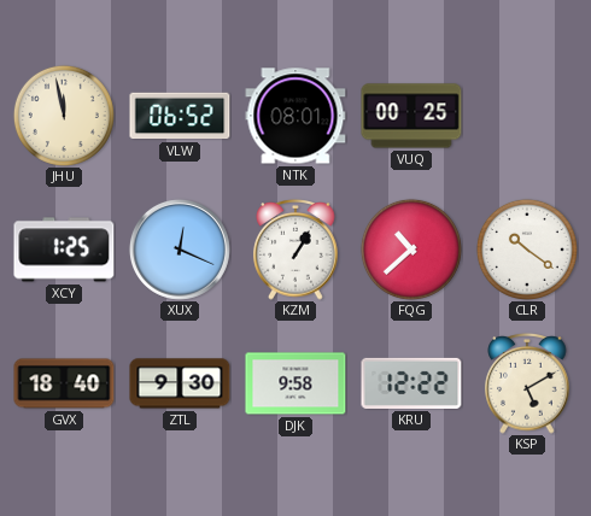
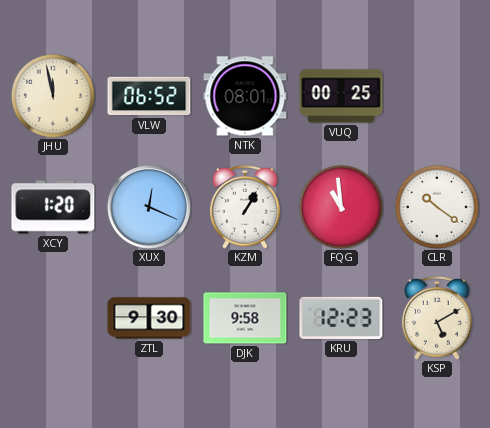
XCY: 1:25 -> 1:20 (53, 207)
FQG: 10:38 -> 10:59 (341, 207)
GVX: 18:40 -> none (64, 383)
KRU: 12:22 -> 12:23 (341, 318)
